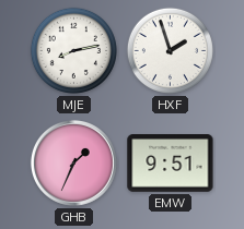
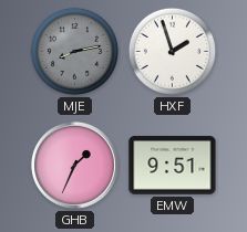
MJE dial: white -> grey (74, 51)
